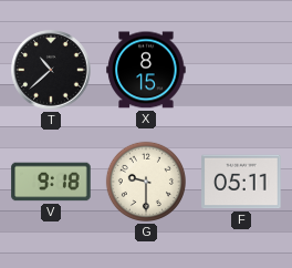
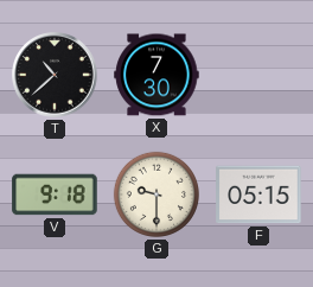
X: 8:15 -> 7:30 (156, 75)
F: 05:11 -> 05:15 (258, 194)
